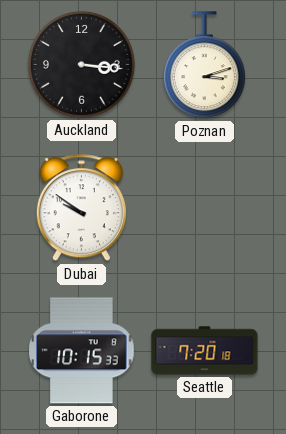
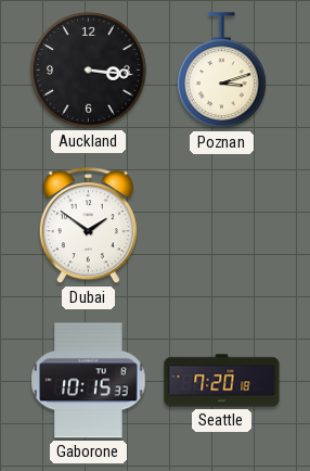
Dubai: 9:51 -> 1:51 (88, 226)
